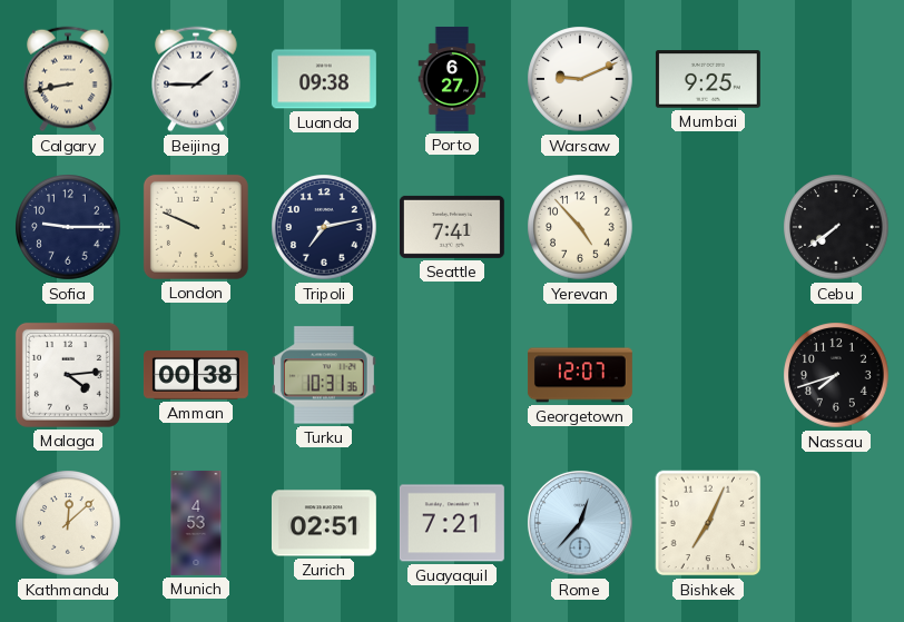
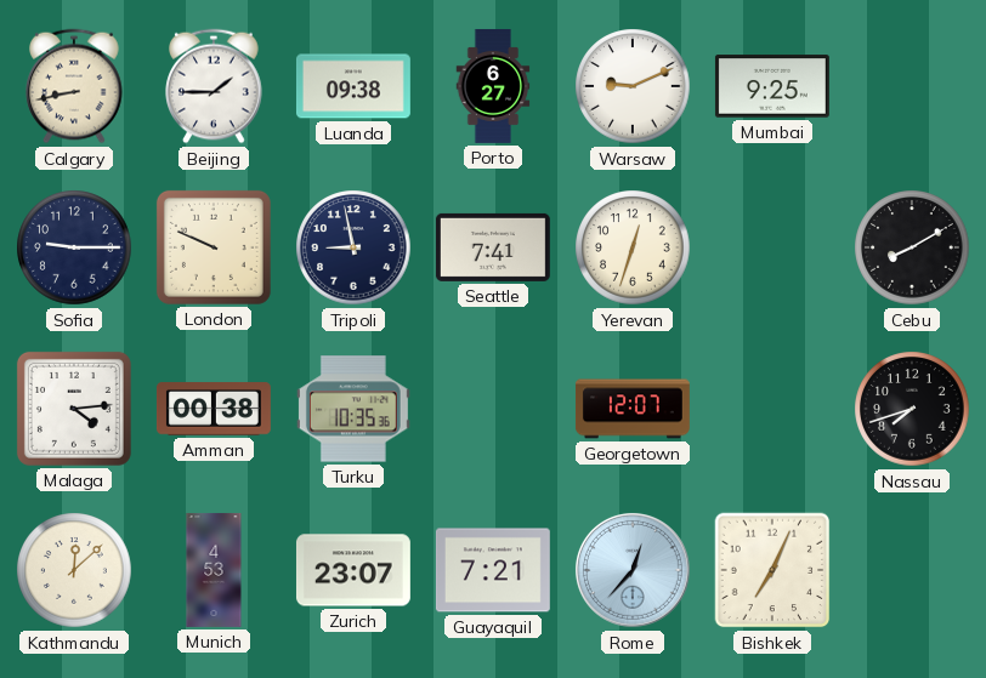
Tripoli: 7:13 -> 8:58 (353, 247)
Yerevan: 4:53 -> 12:33 (633, 247)
Cebu: 7:39 -> 8:10 (912, 247)
Turku: 10:31 -> 10:35 (353, 409)
Zurich: 02:51 -> 23:07 (353, 570)
